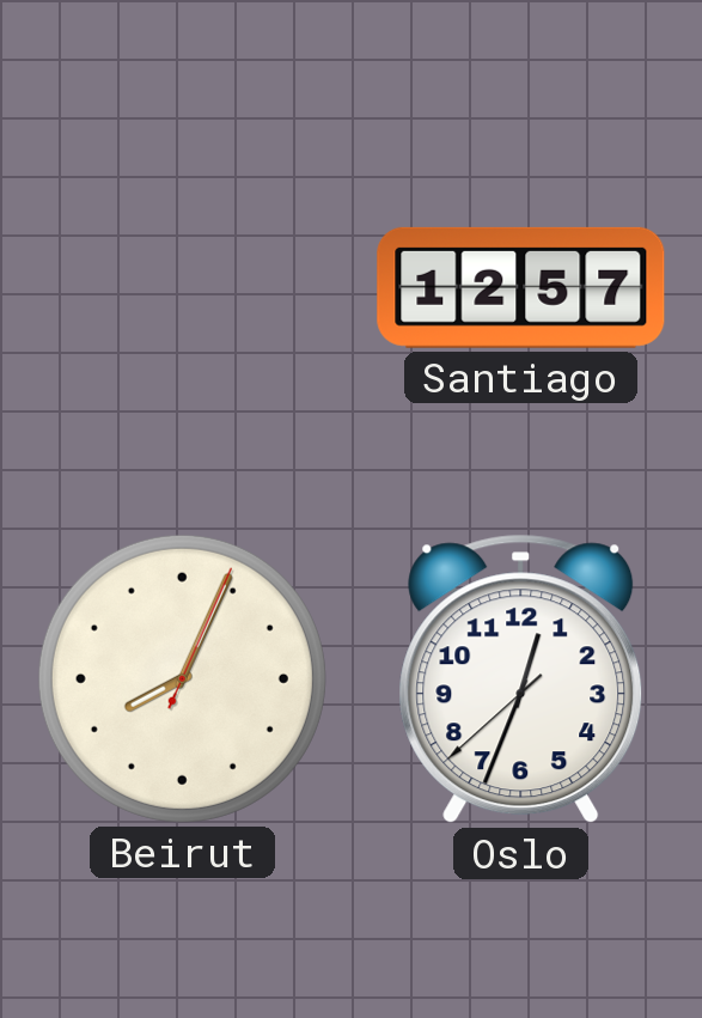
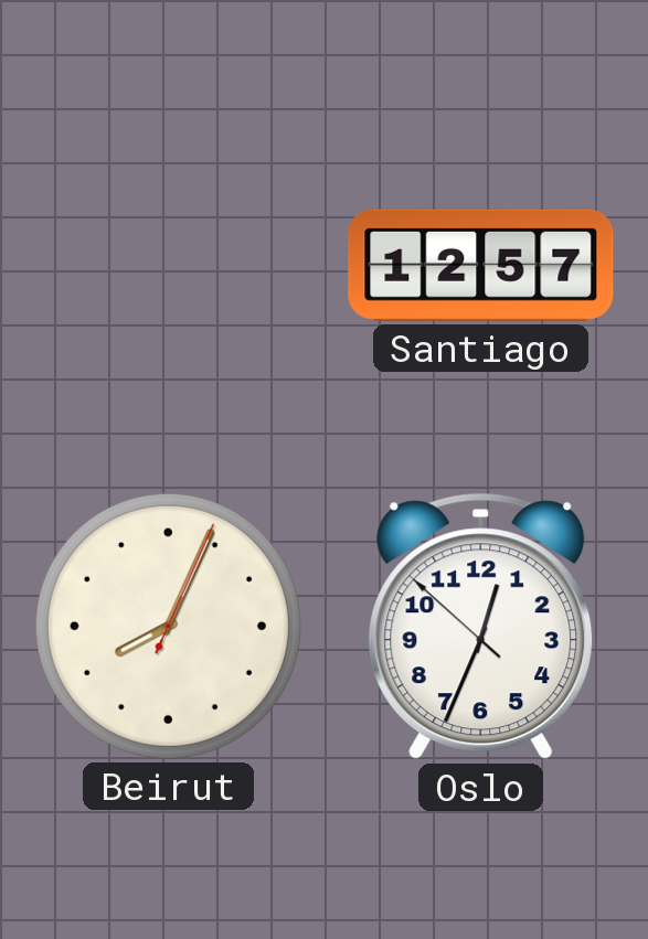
Oslo: 12:33:38 -> 12:33:52 (481, 627)
